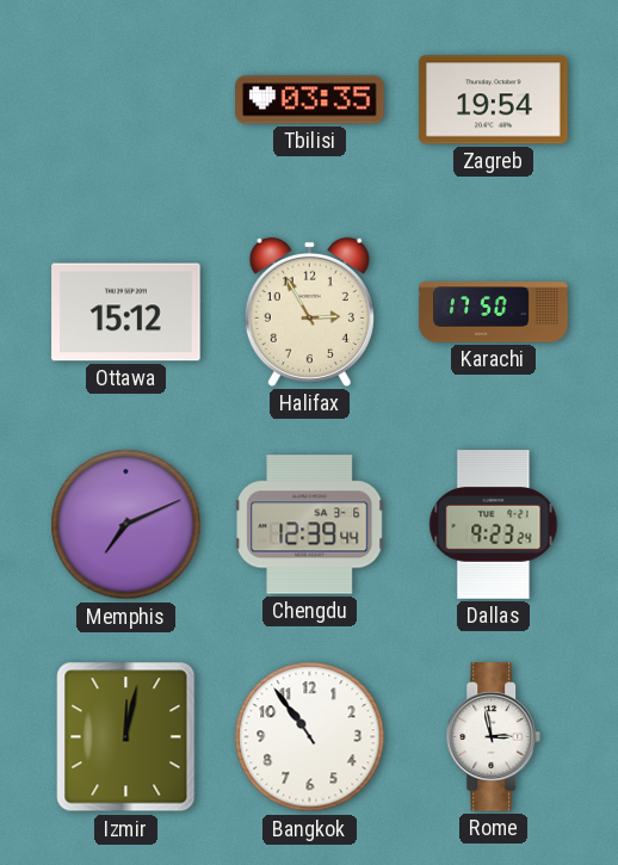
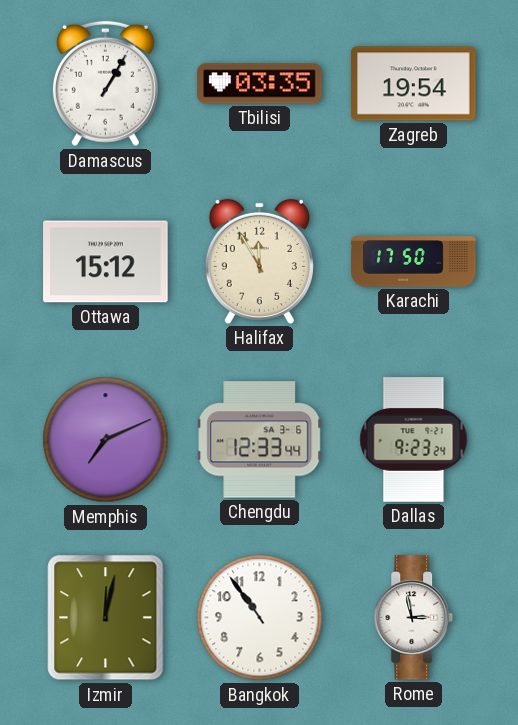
Damascus: none -> 1:05 (105, 84)
Halifax: 2:55 -> 11:55 (259, 261)
Chengdu: 12:39 -> 12:33 (260, 440)
